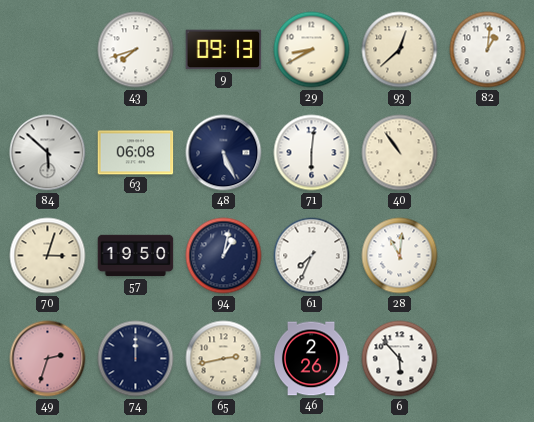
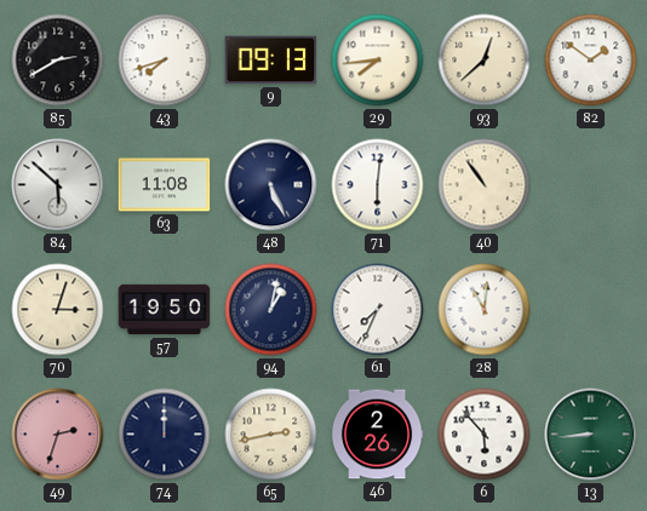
85: none -> 2:40 (58, 61)
29: 8:40 -> 7:44 (378, 61)
82: 1:01 -> 1:51 (591, 61)
63: 06:08 -> 11:08 (165, 185)
13: none -> 8:44 (591, 435)
